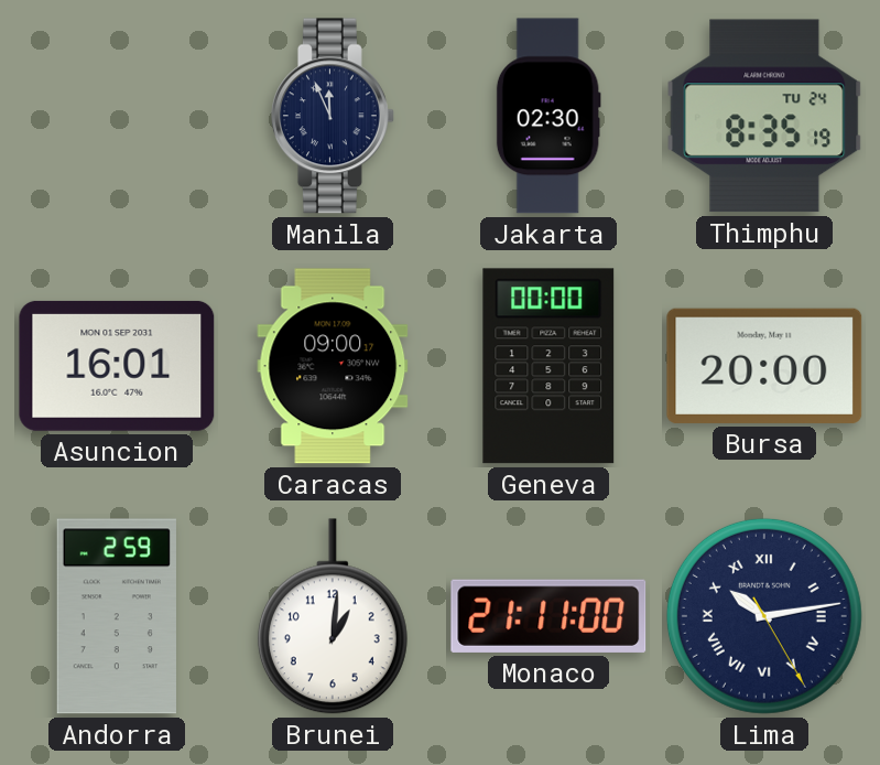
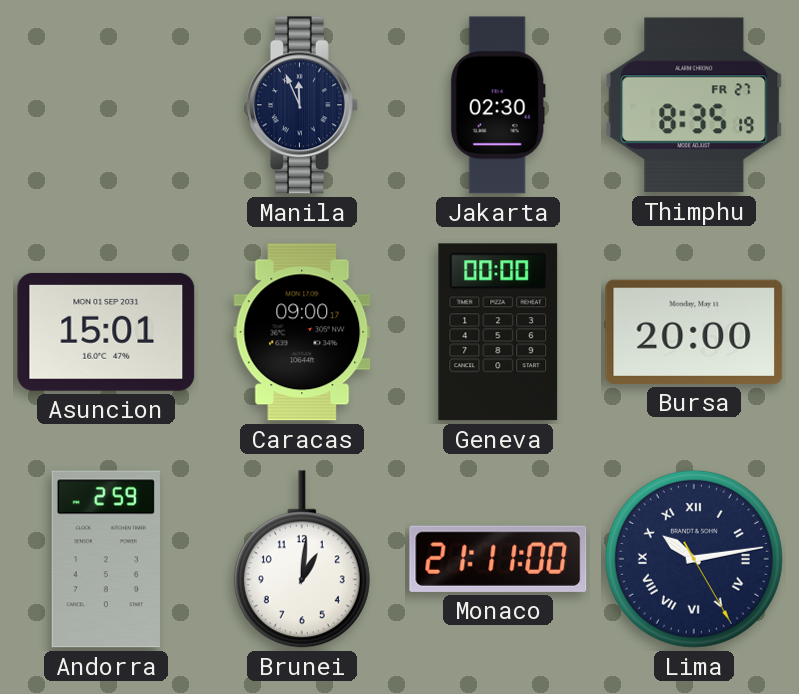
Thimphu date: TU 24 -> FR 27 (694, 105)
Asuncion: 16:01 -> 15:01 (106, 332)
